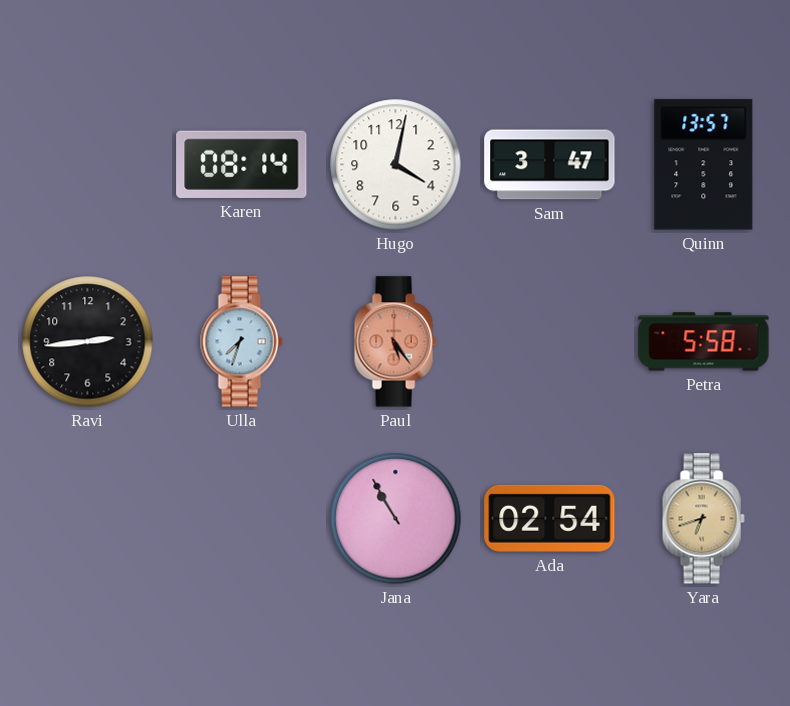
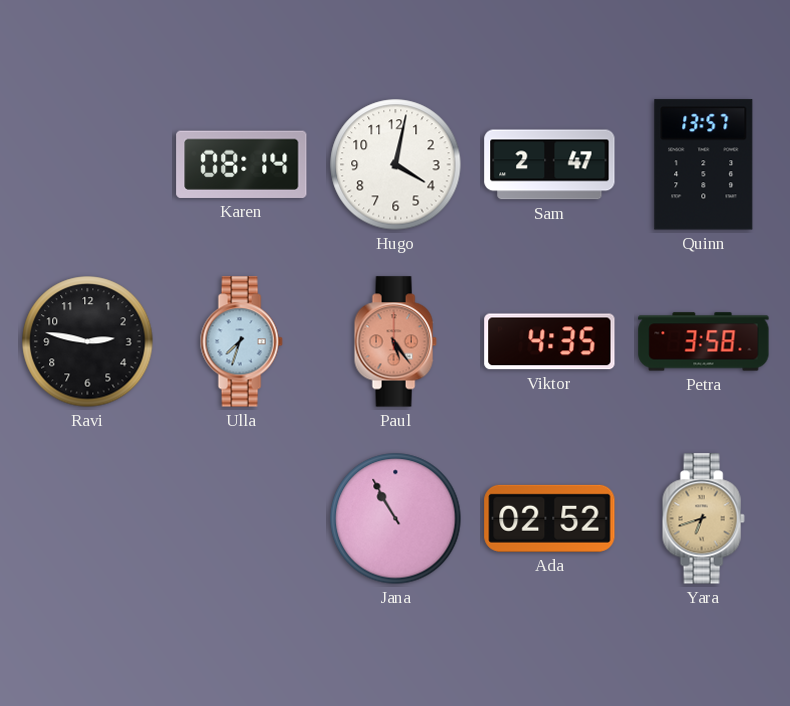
Sam: 3:47 -> 2:47 (550, 165)
Ravi: 2:44 -> 2:47 (88, 342)
Viktor: none -> 4:35 (550, 342)
Petra: 5:58 -> 3:58 (704, 342)
Ada: 02:54 -> 02:52 (550, 518)
